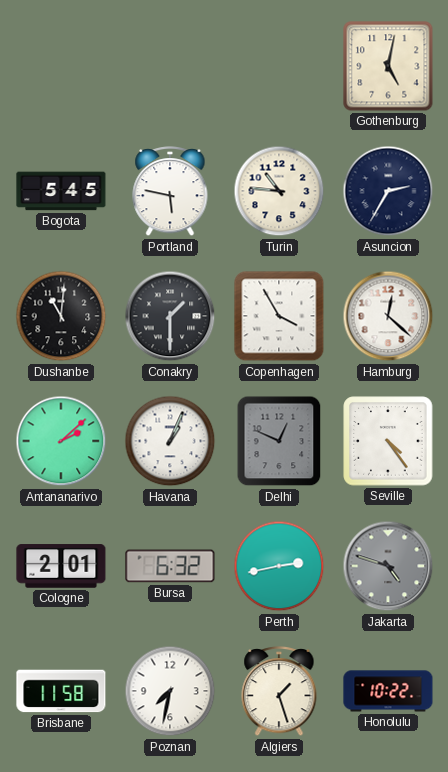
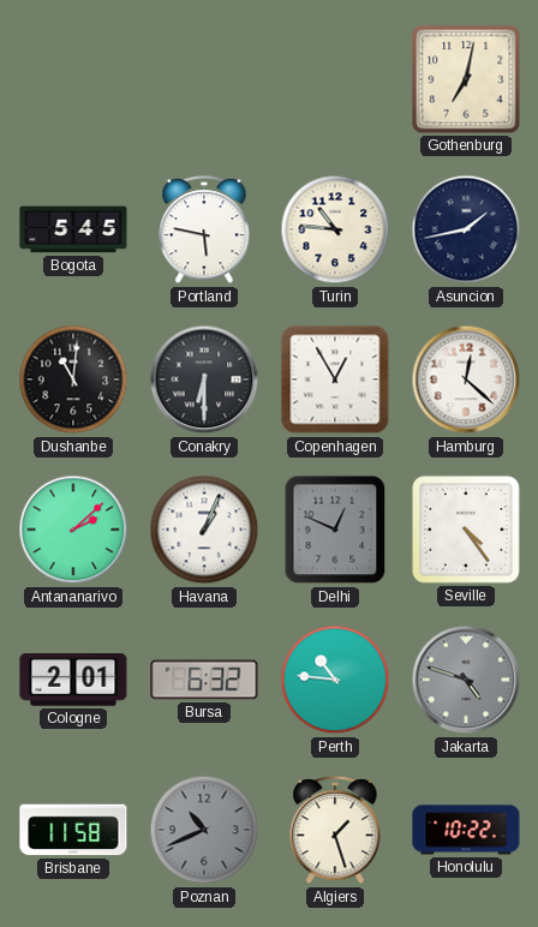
Gothenburg: 5:02 -> 7:02 (466, 79)
Asuncion: 2:35 -> 1:43 (466, 229)
Conakry: 1:30 -> 6:30 (204, 379)
Copenhagen: 3:55 -> 12:55 (335, 379)
Perth: 2:43 -> 10:46 (335, 680)
Poznan: 7:32 -> 10:41 (204, 830)
Poznan dial: white -> grey (204, 830)
